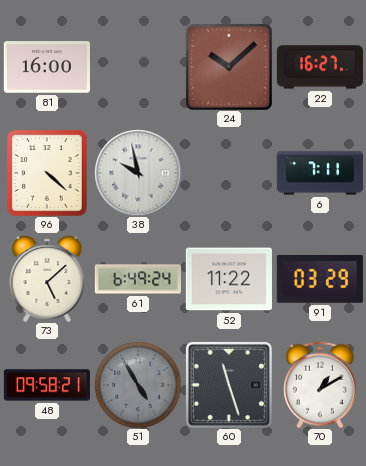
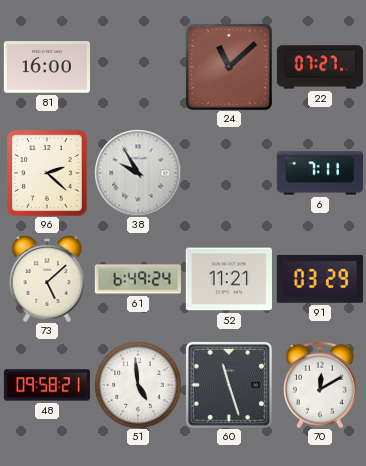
24: 10:08 -> 11:08 (229, 67)
22: 16:27 -> 07:27 (319, 67)
96: 4:22 -> 2:22 (47, 173)
38: 9:58 -> 9:55 (138, 173)
52: 11:22 -> 11:21 (229, 279)
51: 4:55 -> 4:59 (138, 385)
51 dial: grey -> white (138, 385)
70: 1:10 -> 12:10 (321, 385)
